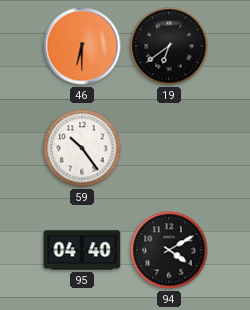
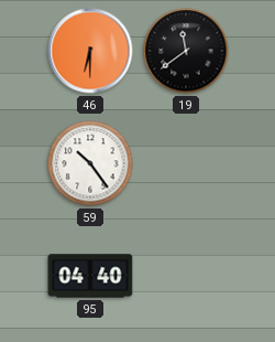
19: 6:39 -> 11:39 (186, 51)
94: 4:10 -> none (169, 250)
